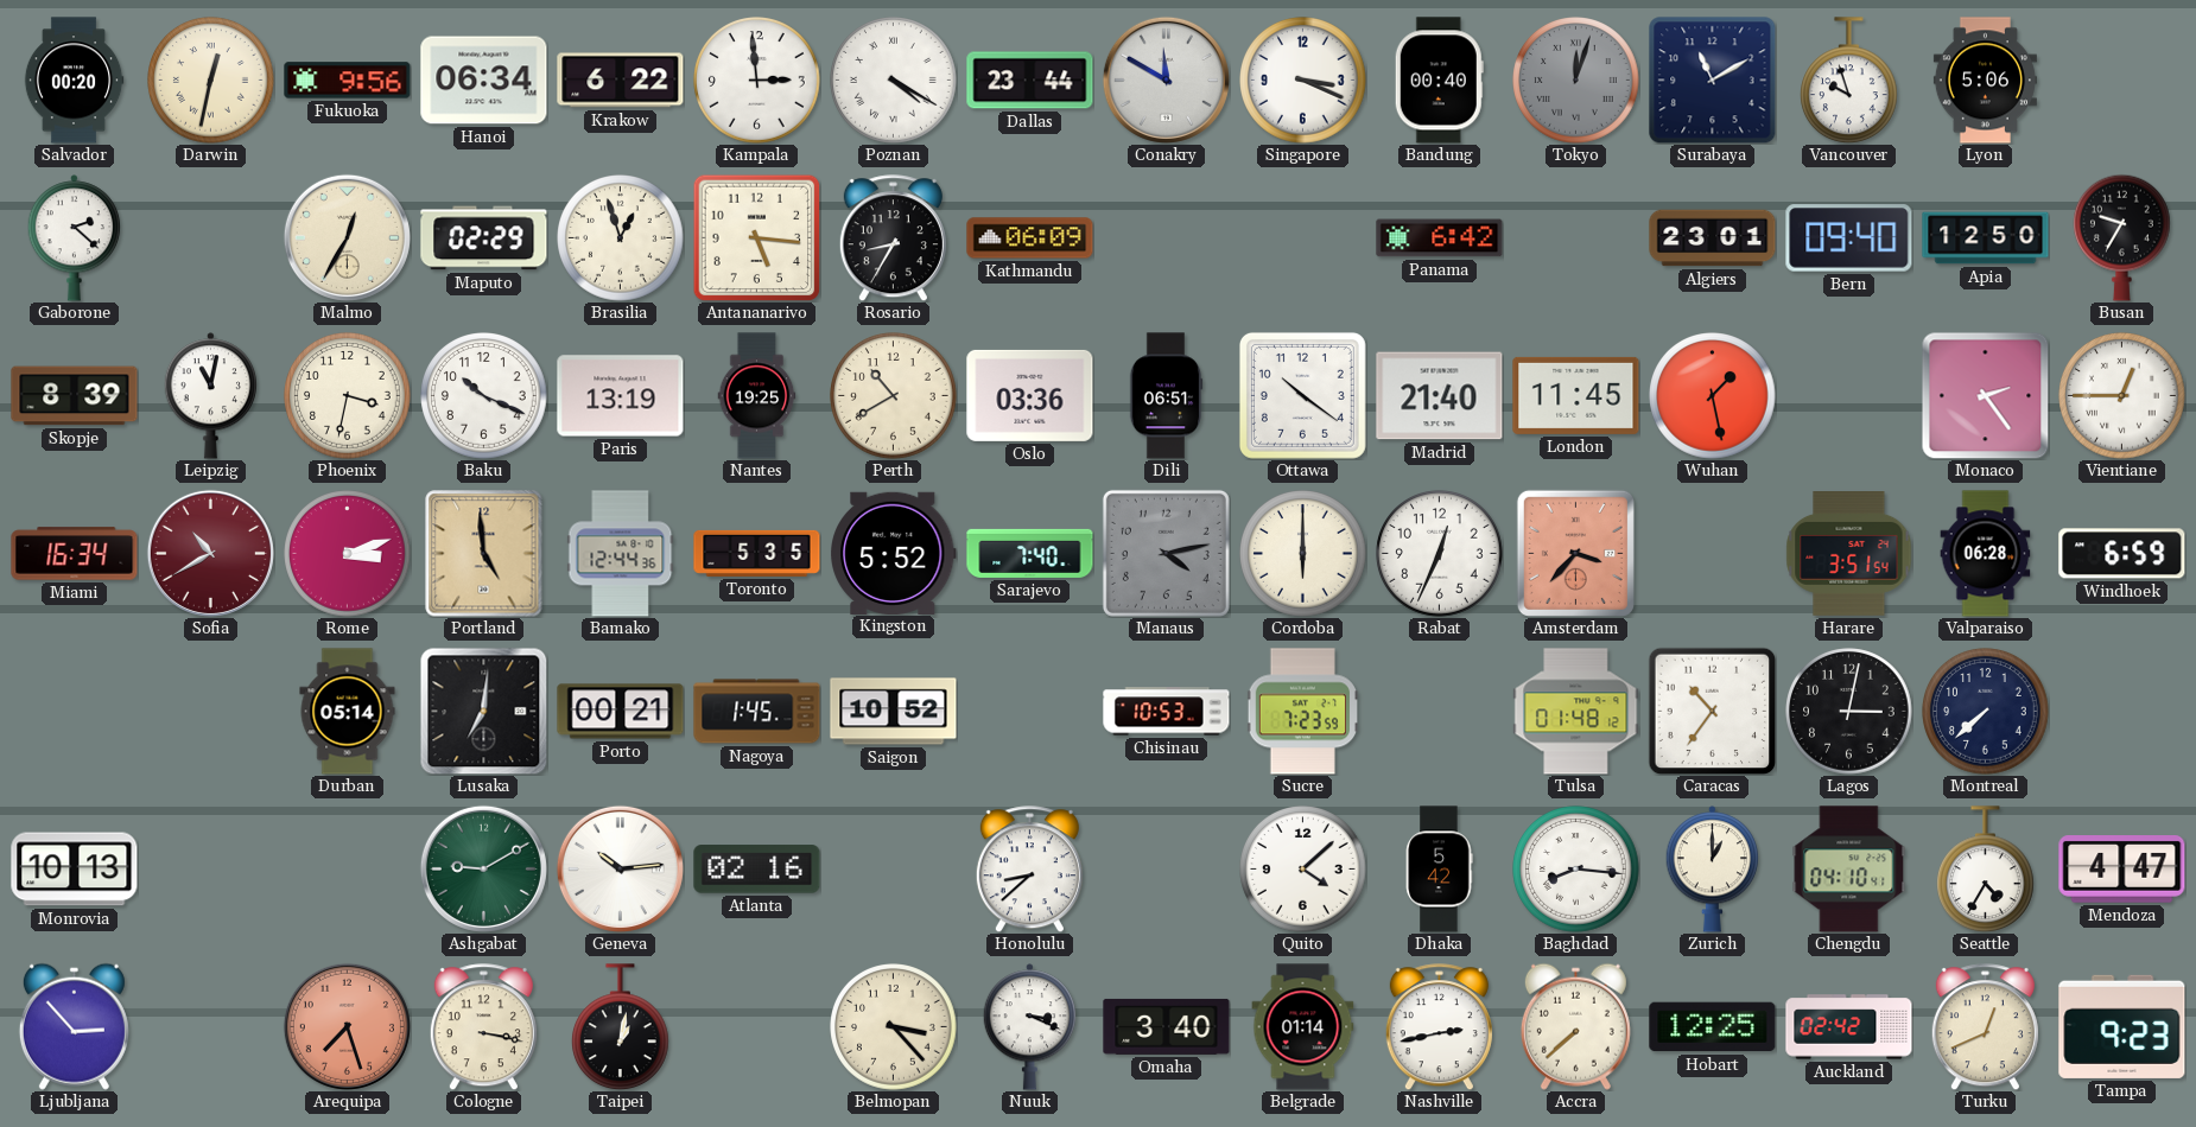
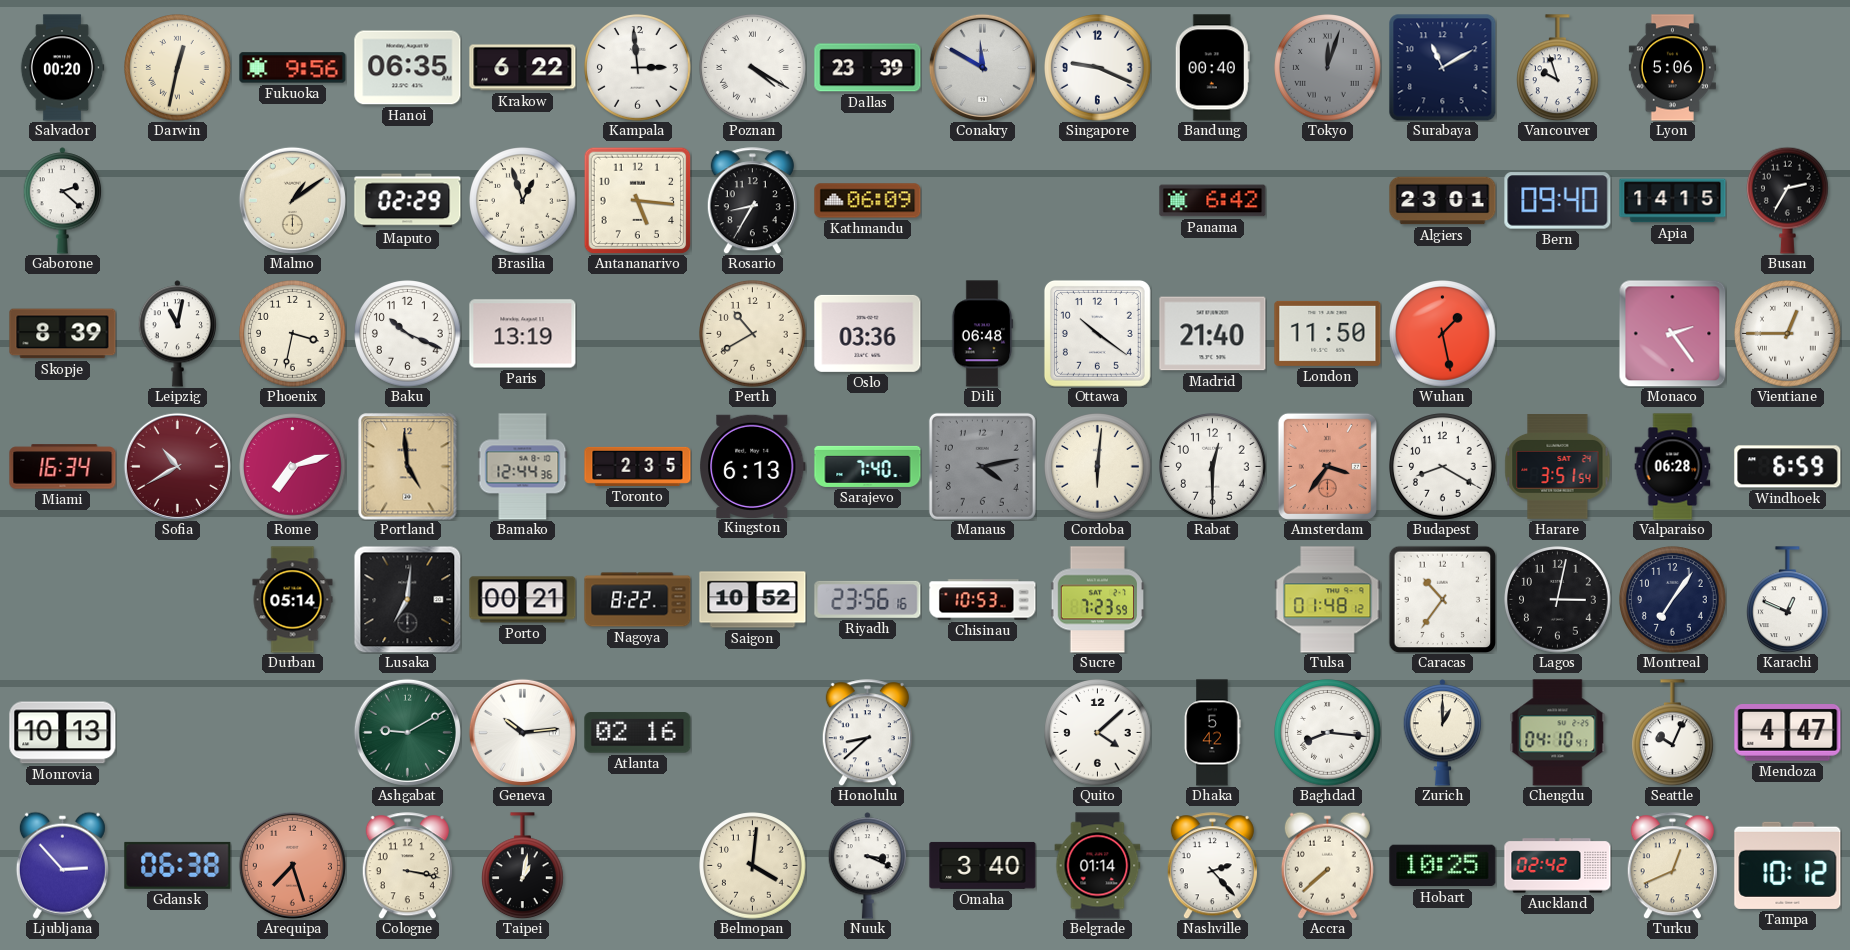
Hanoi: 06:34 -> 06:35 (408, 68)
Dallas: 23:44 -> 23:39 (868, 68)
Singapore: 3:19 -> 9:19 (1098, 68)
Malmo: 12:35 -> 1:09 (292, 200)
Apia: 12:50 -> 14:15 (1673, 201)
Busan: 9:35 -> 2:35 (1788, 200)
Nantes: 19:25 -> none (757, 396)
Dili: 06:51 -> 06:48 (982, 334)
London: 11:45 -> 11:50 (1328, 333)
Rome: 3:12 -> 7:12 (293, 467)
Toronto: 5:35 -> 2:35 (638, 466)
Kingston: 5:52 -> 6:13 (753, 466)
Cordoba: 6:00 -> 6:01 (1098, 467)
Rabat: 12:34 -> 12:30 (1213, 467)
Amsterdam: 3:37 -> 3:36 (1327, 466)
Budapest: none -> 8:20 (1443, 467)
Nagoya: 1:45 -> 8:22 (638, 600)
Riyadh: none -> 23:56 (868, 599)
Montreal: 7:38 -> 7:06 (1673, 600)
Karachi: none -> 12:49 (1788, 600)
Seattle: 4:35 -> 10:04 (1673, 733)
Gdansk: none -> 06:38 (178, 865)
Belmopan: 3:23 -> 4:01 (753, 866)
Nashville: 2:43 -> 2:23 (1212, 866)
Hobart: 12:25 -> 10:25 (1443, 866)
Tampa: 9:23 -> 10:12 (1788, 865)
